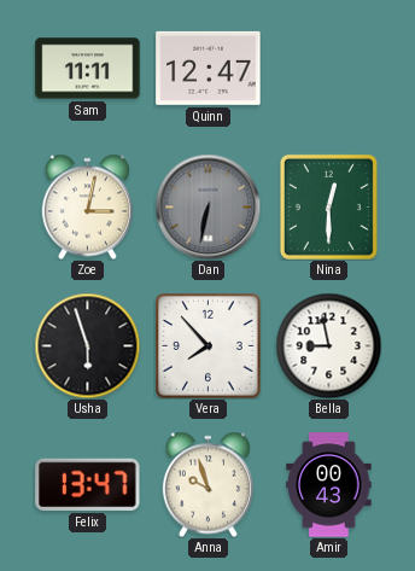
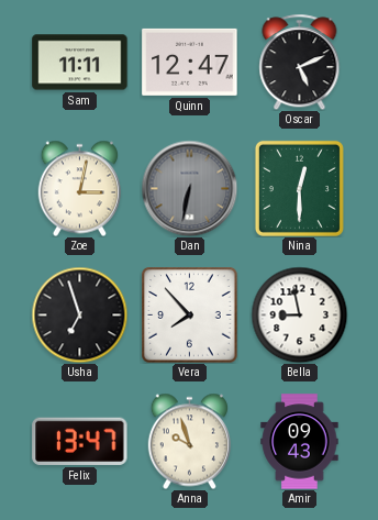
Oscar: none -> 5:11 (300, 62)
Usha: 5:57 -> 6:57 (79, 314)
Amir: 00:43 -> 09:43 (300, 442)
